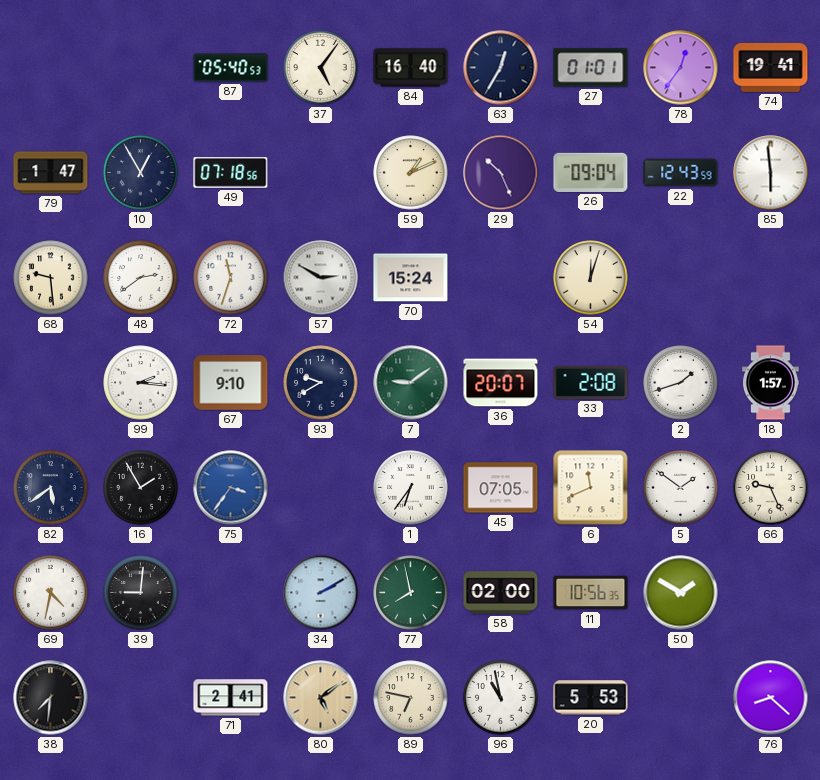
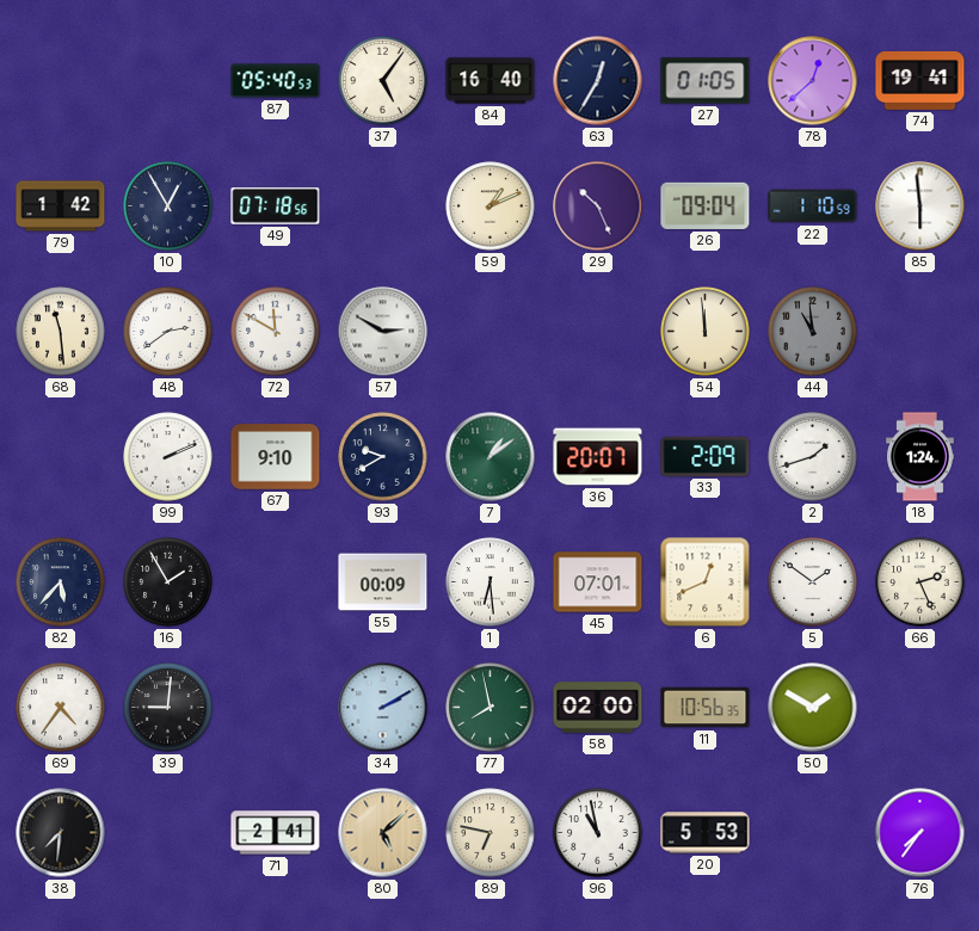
27: 01:01 -> 01:05 (706, 81)
78: 12:36 -> 12:38 (813, 81)
79: 1:47 -> 1:42 (61, 206)
22: 12:43 -> 1:10 (813, 206)
68: 9:29 -> 11:29 (61, 332)
72: 11:33 -> 11:50 (276, 332)
70: 15:24 -> none (411, 278)
54: 12:03 -> 11:59 (706, 332)
44: none -> 10:59 (813, 332)
99: 2:16 -> 2:11 (168, 457)
7: 9:09 -> 1:09 (491, 457)
33: 2:08 -> 2:09 (706, 456)
18: 1:57 -> 1:24 (920, 457)
82: 5:39 -> 5:37 (61, 582)
75: 3:36 -> none (231, 488)
55: none -> 00:09 (383, 582)
1: 6:36 -> 6:29 (491, 582)
45: 07:05 -> 07:01 (598, 582)
6: 11:41 -> 12:41 (706, 582)
66: 9:26 -> 2:26 (920, 582)
69: 4:32 -> 4:36 (61, 708)
80: 5:09 -> 5:08 (383, 833)
76: 8:22 -> 7:36 (920, 833)
